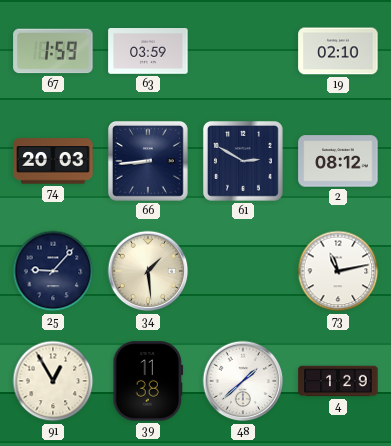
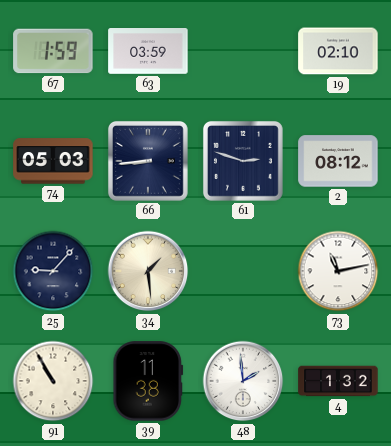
74: 20:03 -> 05:03 (53, 161)
61: 2:50 -> 2:48 (243, 161)
91: 12:55 -> 10:55 (53, 381)
48: 1:38 -> 1:59 (243, 381)
4: 1:29 -> 1:32 (338, 381)
